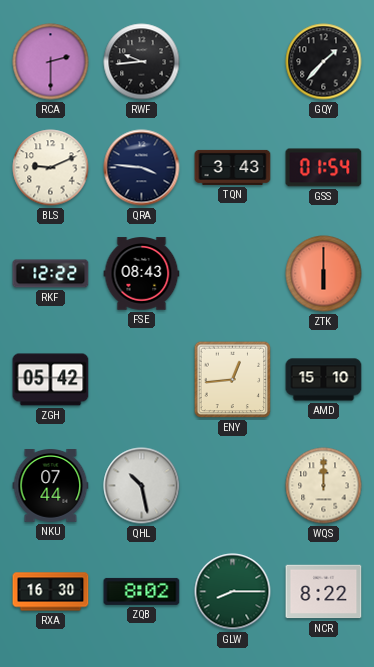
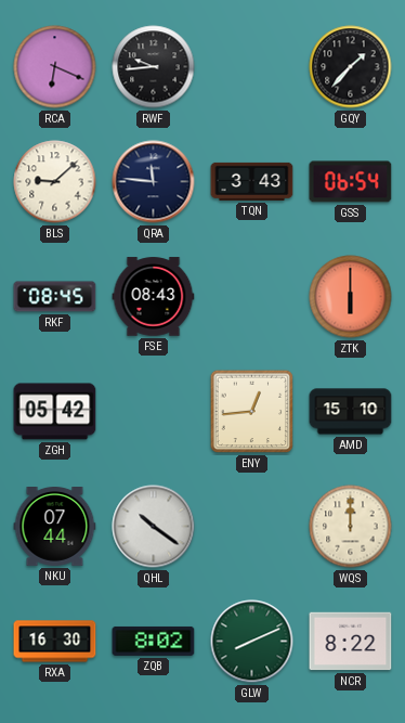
RCA: 2:30 -> 6:19 (55, 67)
BLS: 9:11 -> 9:08 (55, 182)
QRA: 3:46 -> 11:46 (154, 182)
GSS: 01:54 -> 06:54 (351, 182)
RKF: 12:22 -> 08:45 (55, 297)
QHL: 10:28 -> 10:21 (154, 527)
GLW: 8:15 -> 8:11 (252, 642)
